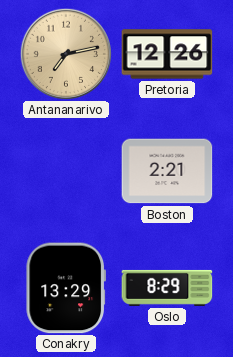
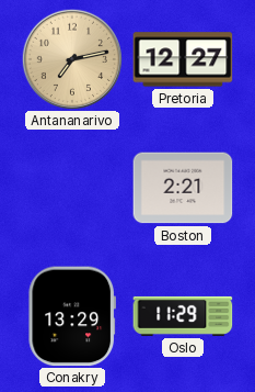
Pretoria: 12:26 -> 12:27 (183, 59)
Oslo: 8:29 -> 11:29 (183, 316)
